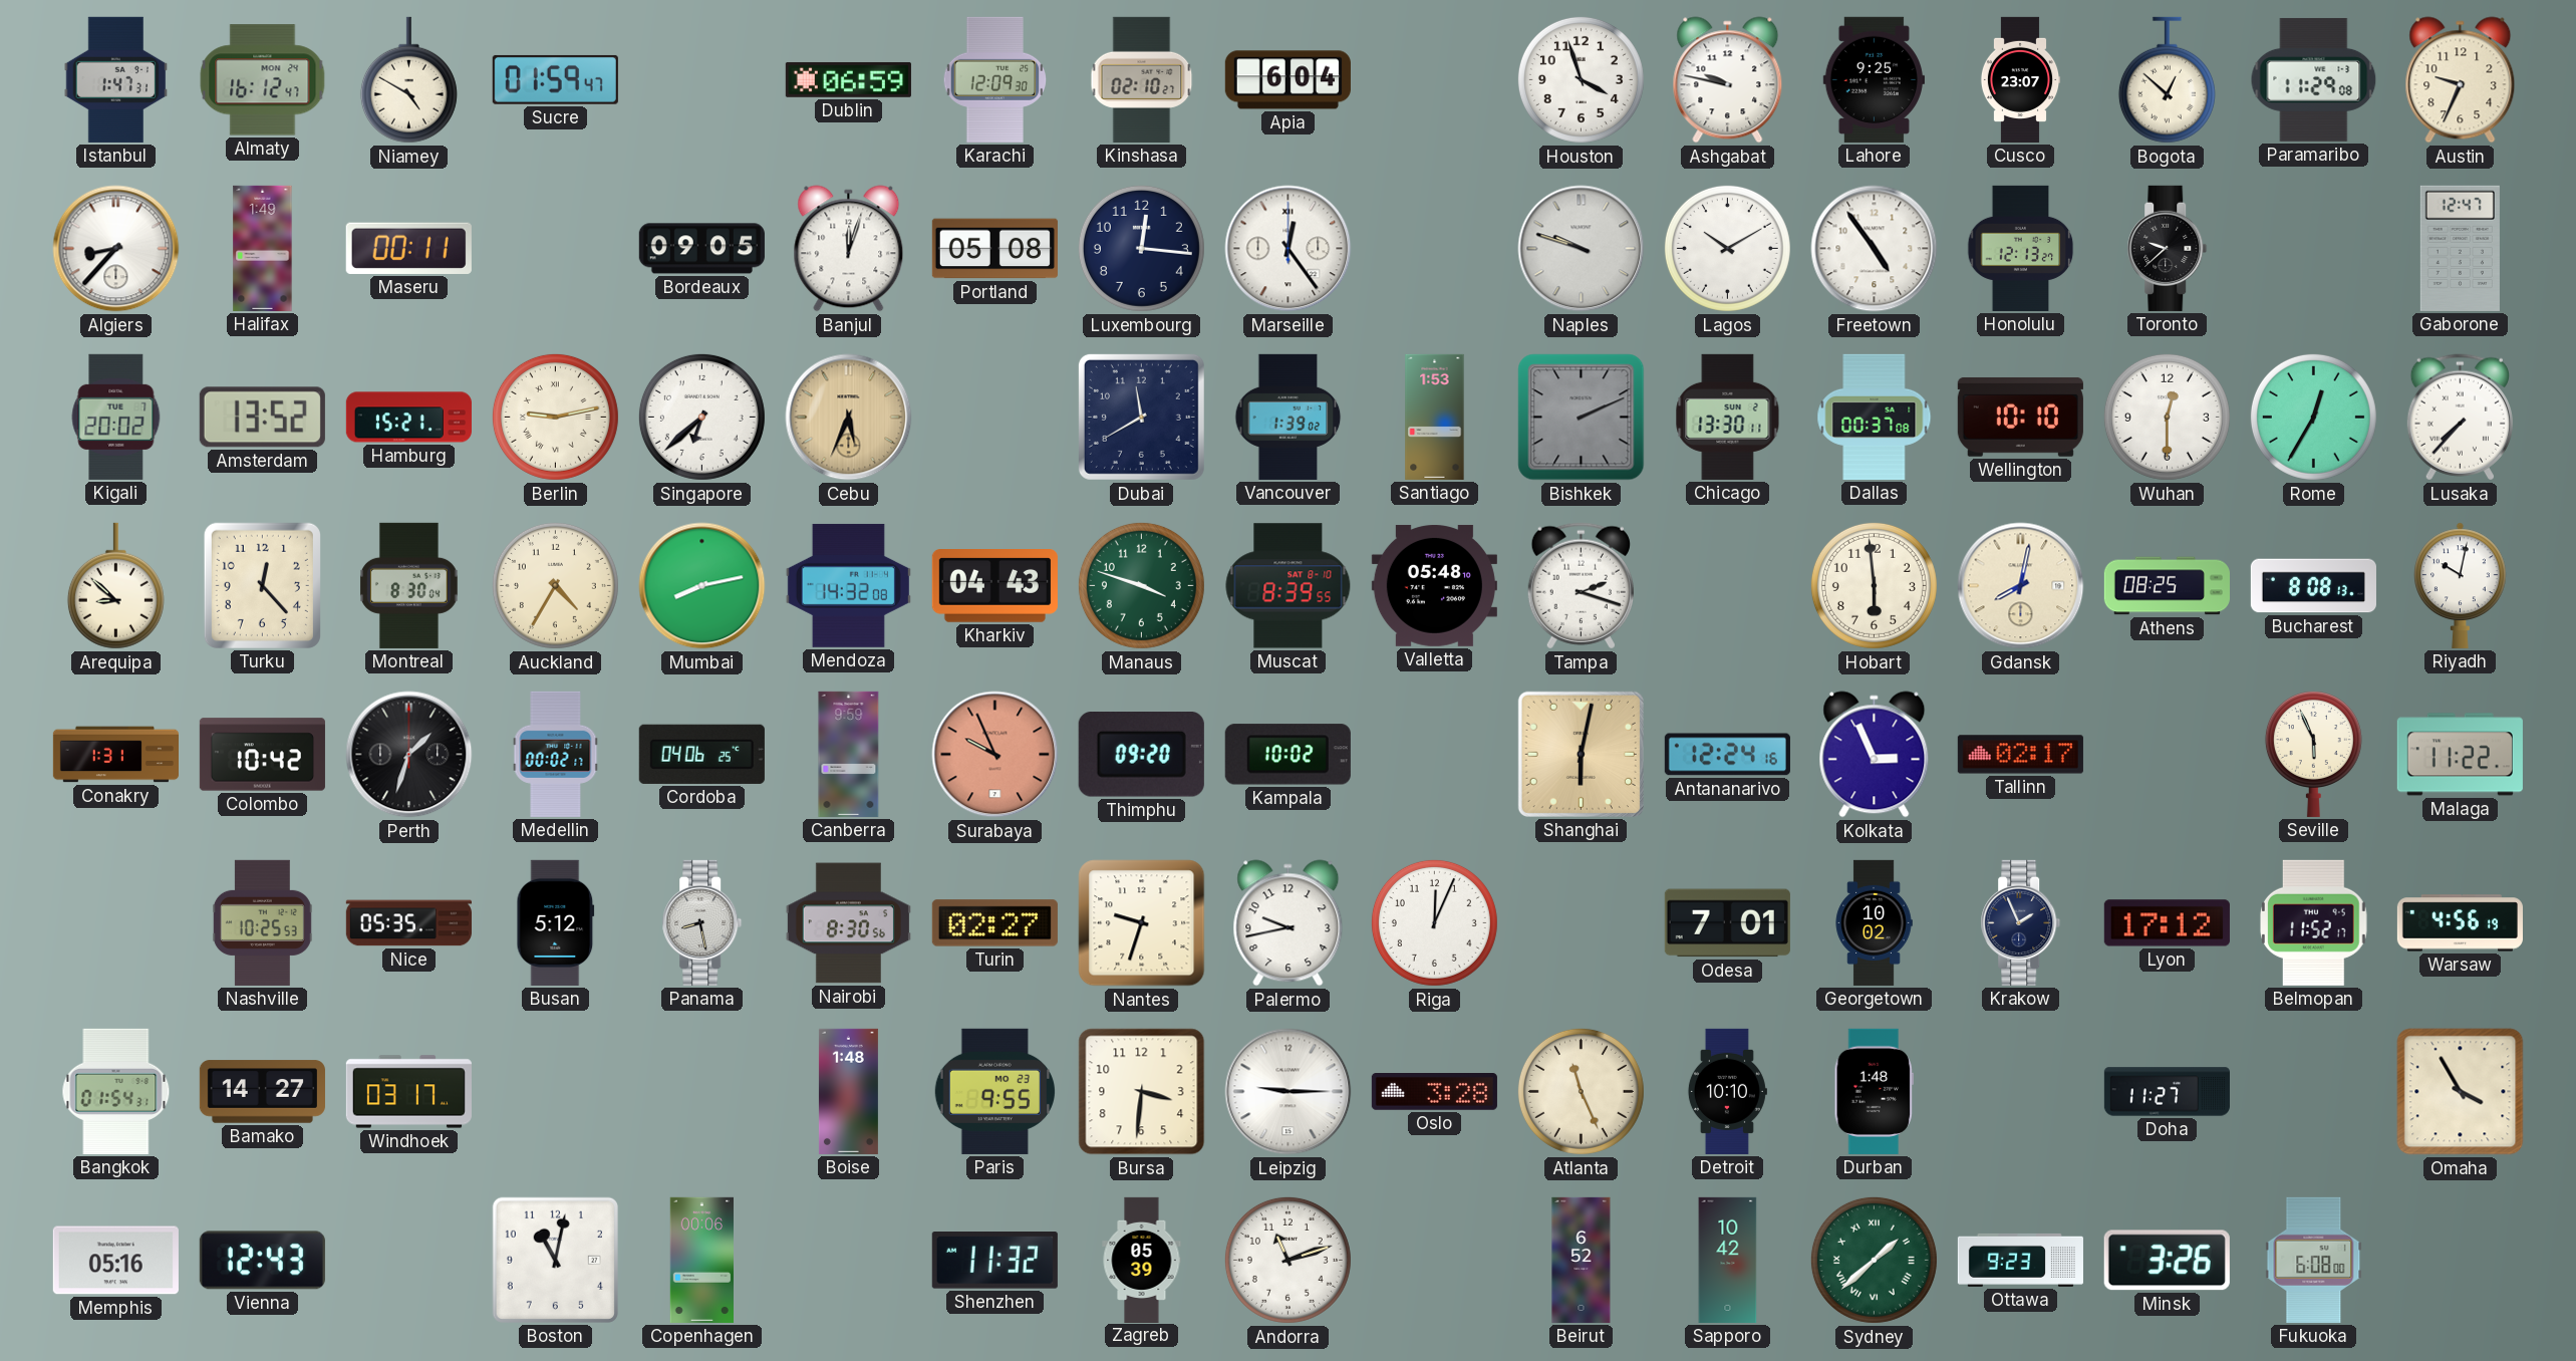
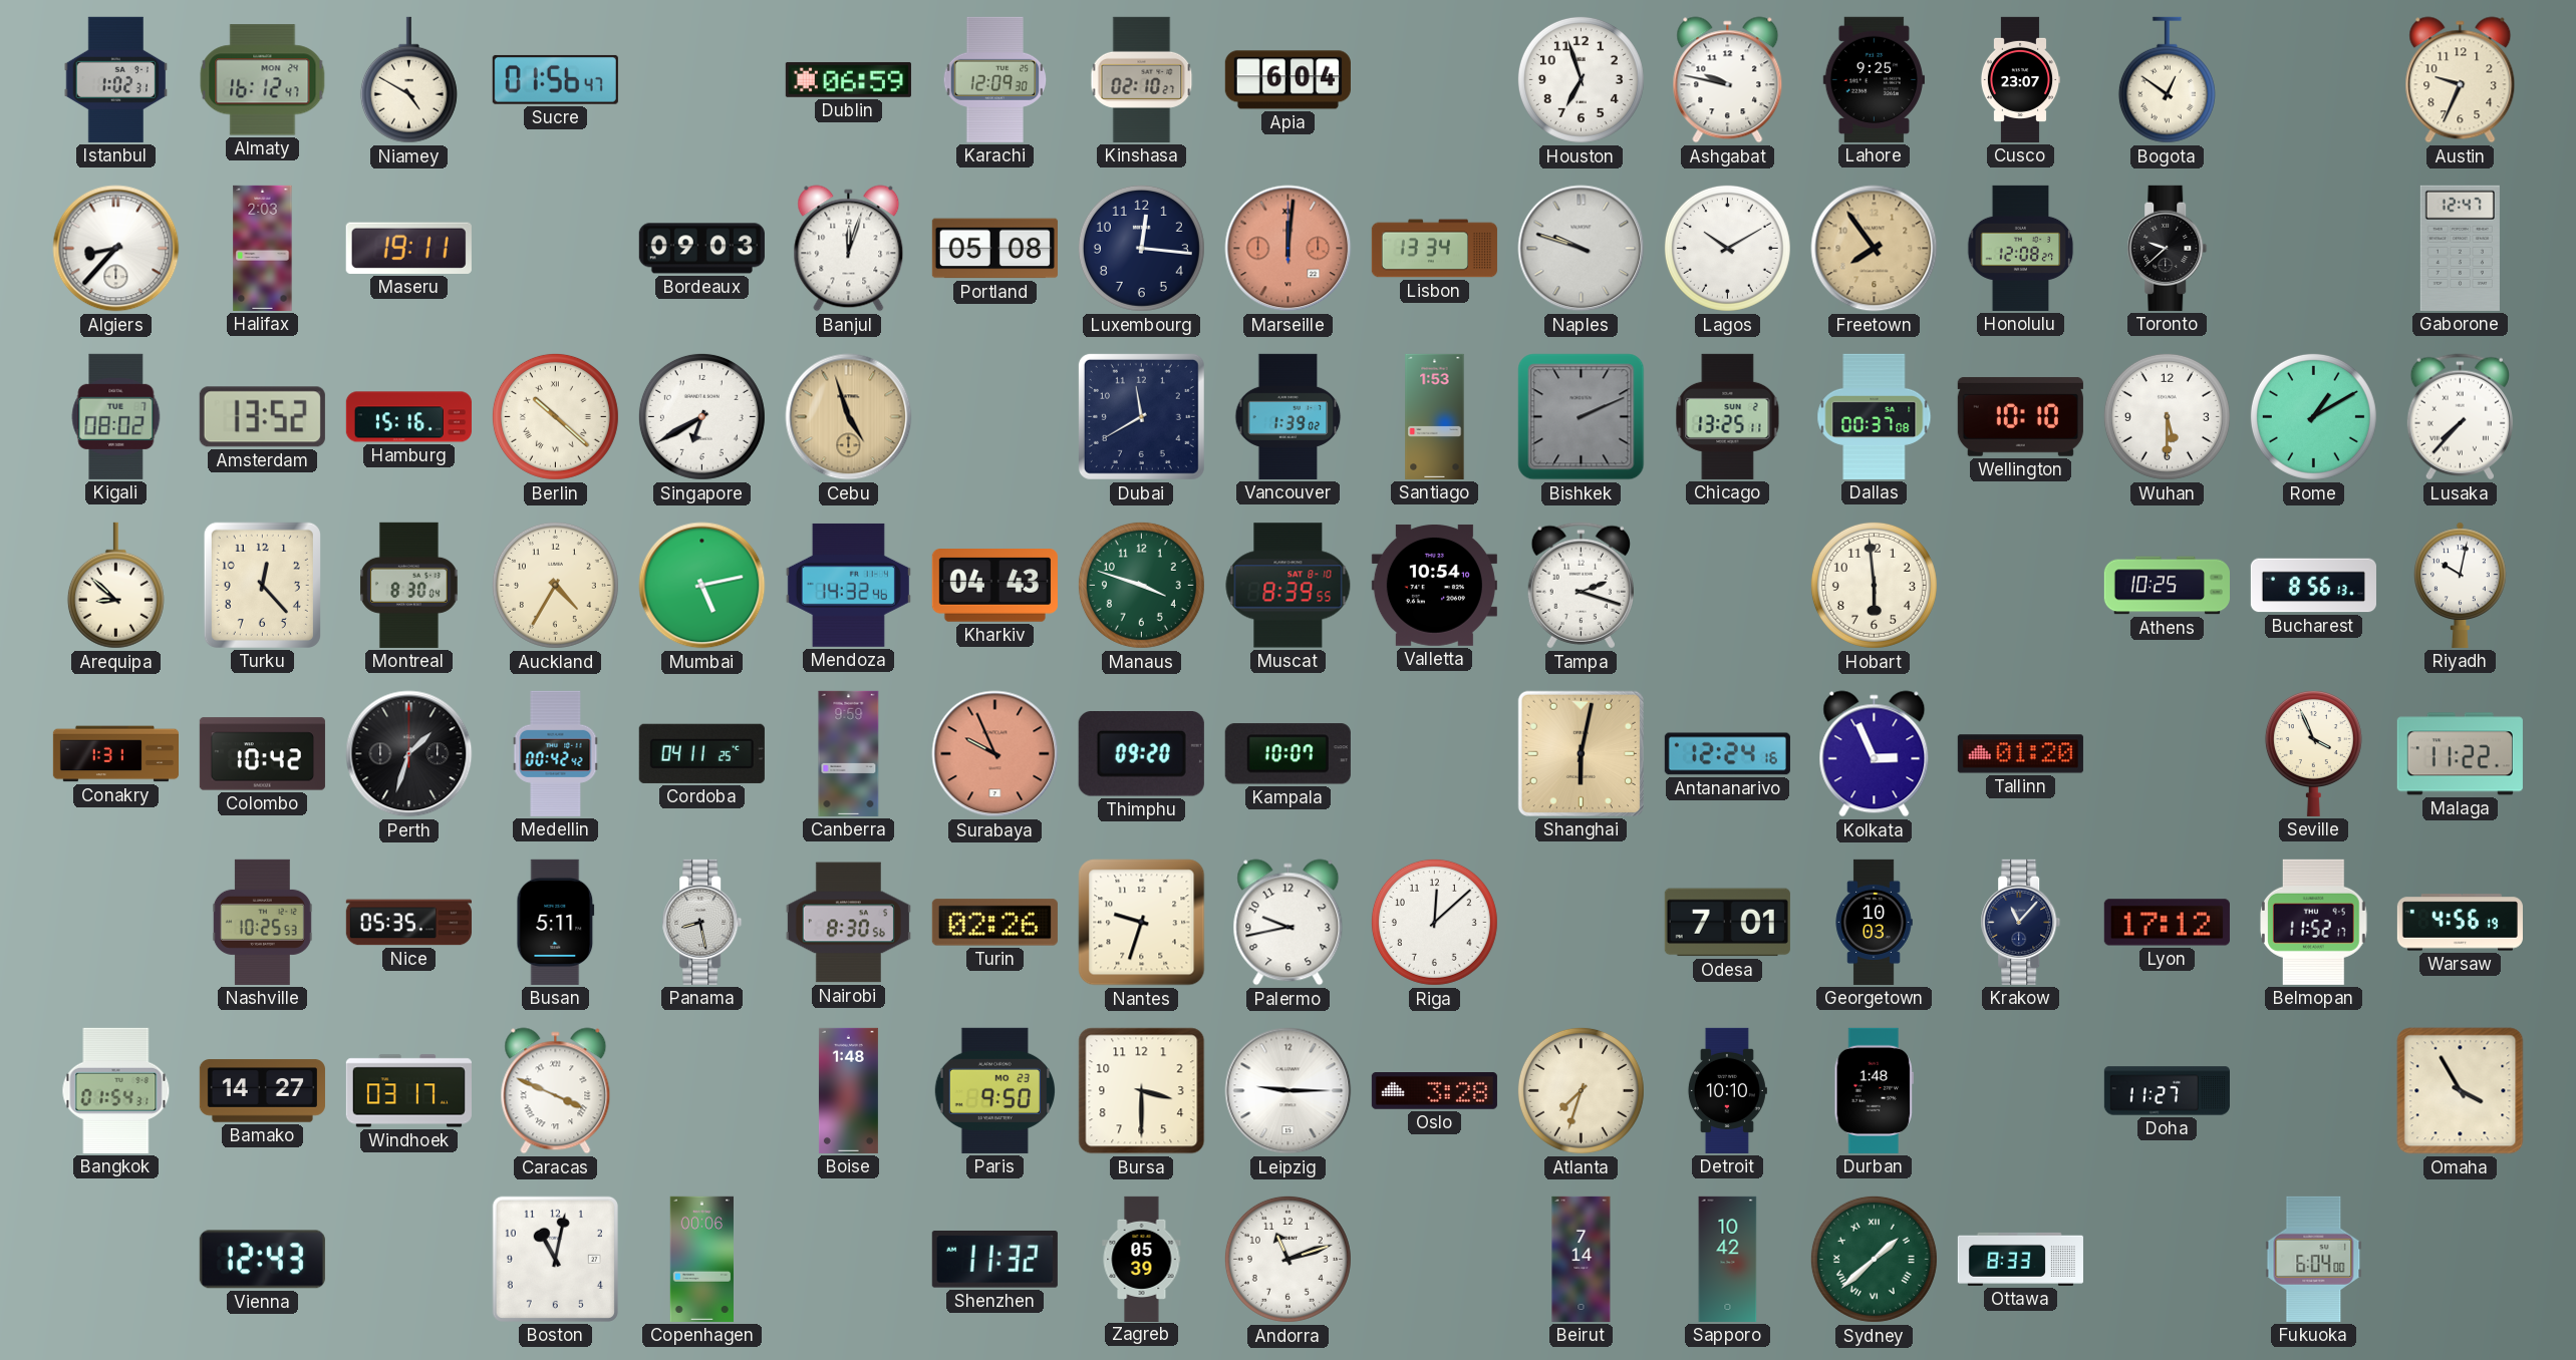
Istanbul: 1:47 -> 1:02 (116, 79)
Sucre: 01:59 -> 01:56 (555, 79)
Houston: 3:57 -> 6:57 (1581, 79)
Bogota: 12:52 -> 12:51 (2167, 80)
Paramaribo: 11:29 -> none (2314, 79)
Halifax: 1:49 -> 2:03 (263, 248)
Maseru: 00:11 -> 19:11 (408, 248)
Bordeaux: 09:05 -> 09:03 (701, 249)
Marseille: 12:24 -> 12:01 (1289, 249)
Marseille dial: white -> salmon (1289, 249)
Lisbon: none -> 13:34 (1434, 249)
Freetown: 4:54 -> 7:54 (1875, 249)
Freetown dial: white -> champagne (1875, 249)
Honolulu: 12:13 -> 12:08 (2021, 248)
Kigali: 20:02 -> 08:02 (116, 416)
Hamburg: 15:21 -> 15:16 (408, 417)
Berlin: 9:13 -> 10:22 (555, 416)
Singapore: 6:38 -> 6:40 (701, 416)
Cebu: 5:34 -> 4:57 (849, 417)
Chicago: 13:30 -> 13:25 (1728, 416)
Wuhan: 12:30 -> 5:30 (2167, 416)
Rome: 12:35 -> 1:10 (2313, 416)
Mumbai: 8:13 -> 5:13 (702, 586)
Mendoza: 14:32:08 -> 14:32:46 (848, 585)
Valletta: 05:48 -> 10:54 (1434, 585)
Gdansk: 8:02 -> none (2021, 586)
Athens: 08:25 -> 10:25 (2167, 586)
Bucharest: 8:08 -> 8:56 (2313, 586)
Medellin: 00:02 -> 00:42 (556, 753)
Cordoba: 04:06 -> 04:11 (701, 753)
Kampala: 10:02 -> 10:07 (1287, 754)
Tallinn: 02:17 -> 01:20 (2020, 754)
Seville: 5:56 -> 3:56 (2313, 754)
Busan: 5:12 -> 5:11 (556, 922)
Turin: 02:27 -> 02:26 (994, 923)
Riga: 12:04 -> 12:08 (1434, 922)
Georgetown: 10:02 -> 10:03 (1874, 922)
Krakow: 1:56 -> 11:07 (2021, 922)
Caracas: none -> 3:49 (556, 1091)
Paris: 9:55 -> 9:50 (994, 1090)
Bursa: 3:31 -> 3:30 (1142, 1091)
Atlanta: 11:26 -> 7:33 (1581, 1090)
Memphis: 05:16 -> none (115, 1261)
Beirut: 6:52 -> 7:14 (1582, 1259)
Ottawa: 9:23 -> 8:33 (2020, 1259)
Minsk: 3:26 -> none (2167, 1261)
Fukuoka: 6:08 -> 6:04 (2314, 1259)
